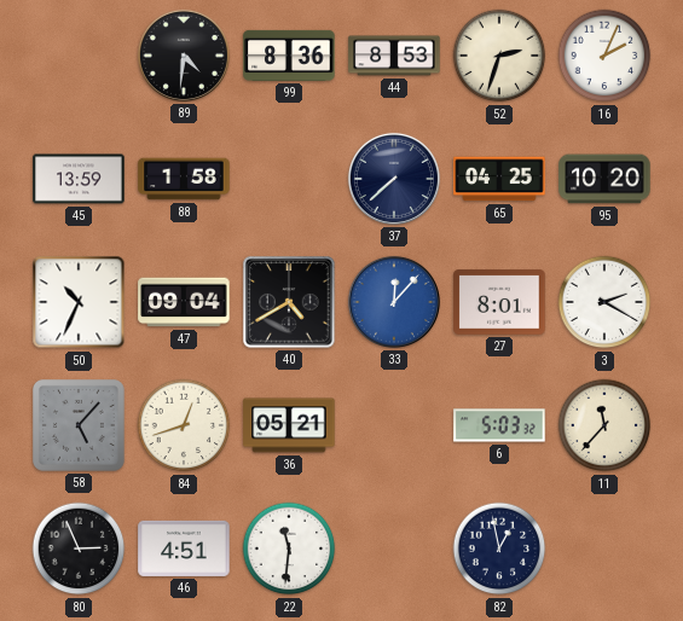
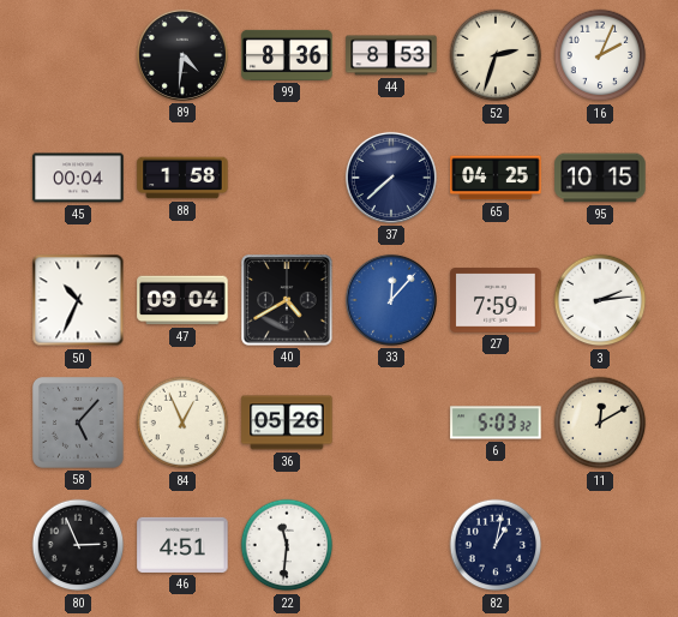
45: 13:59 -> 00:04 (78, 178)
95: 10:20 -> 10:15 (600, 178)
27: 8:01 -> 7:59 (496, 300)
3: 2:20 -> 2:14 (600, 300)
84: 12:42 -> 12:56 (182, 423)
36: 05:21 -> 05:26 (287, 423)
11: 11:37 -> 12:10 (600, 423)
82: 12:58 -> 1:02 (496, 545)
